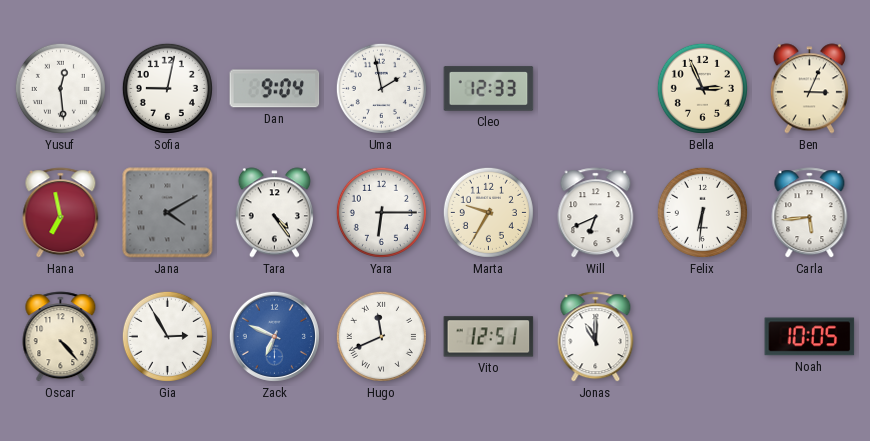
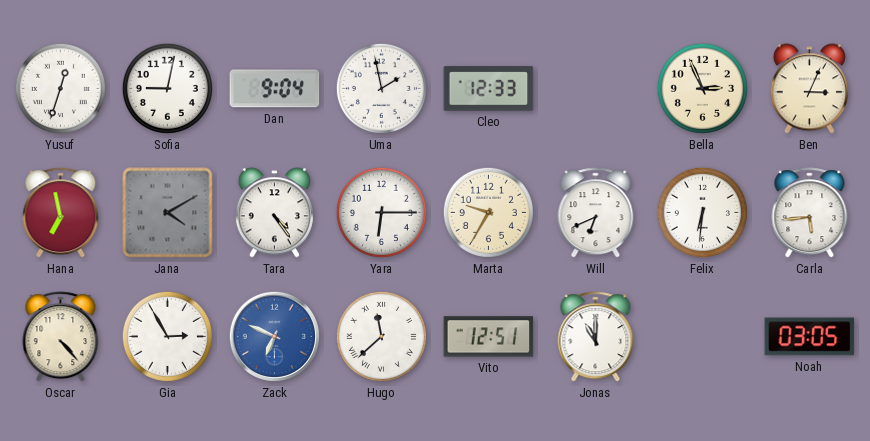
Yusuf: 12:29 -> 12:33 (60, 88)
Hugo: 11:41 -> 11:38 (381, 336)
Noah: 10:05 -> 03:05 (810, 337)
